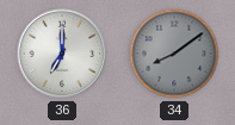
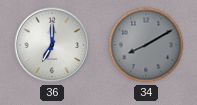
34: 8:09 -> 8:10 (146, 45)
